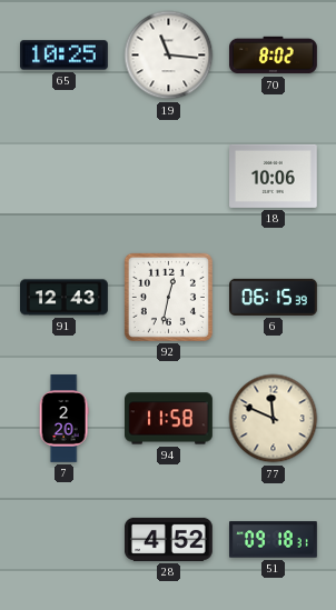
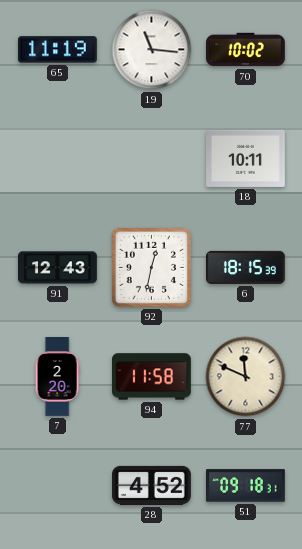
65: 10:25 -> 11:19 (58, 50)
70: 8:02 -> 10:02 (246, 50)
18: 10:06 -> 10:11 (246, 158)
6: 06:15 -> 18:15 (246, 267)
